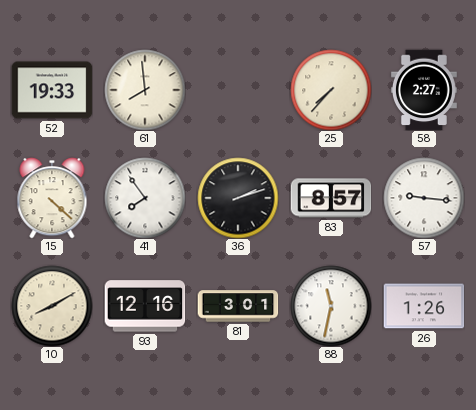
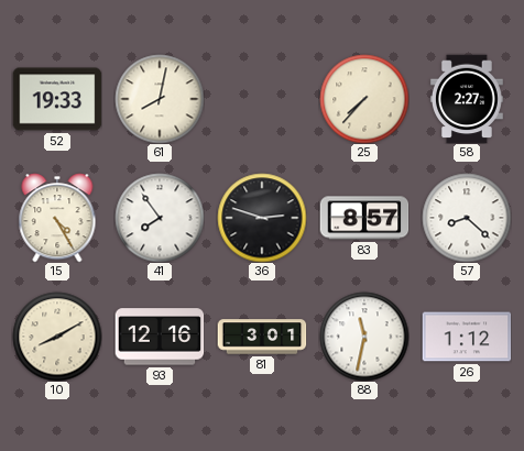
61: 7:59 -> 8:02 (160, 99)
15: 4:22 -> 4:25 (57, 218)
36: 2:12 -> 2:48 (262, 218)
57: 9:16 -> 8:22 (467, 218)
26: 1:26 -> 1:12 (467, 337)
